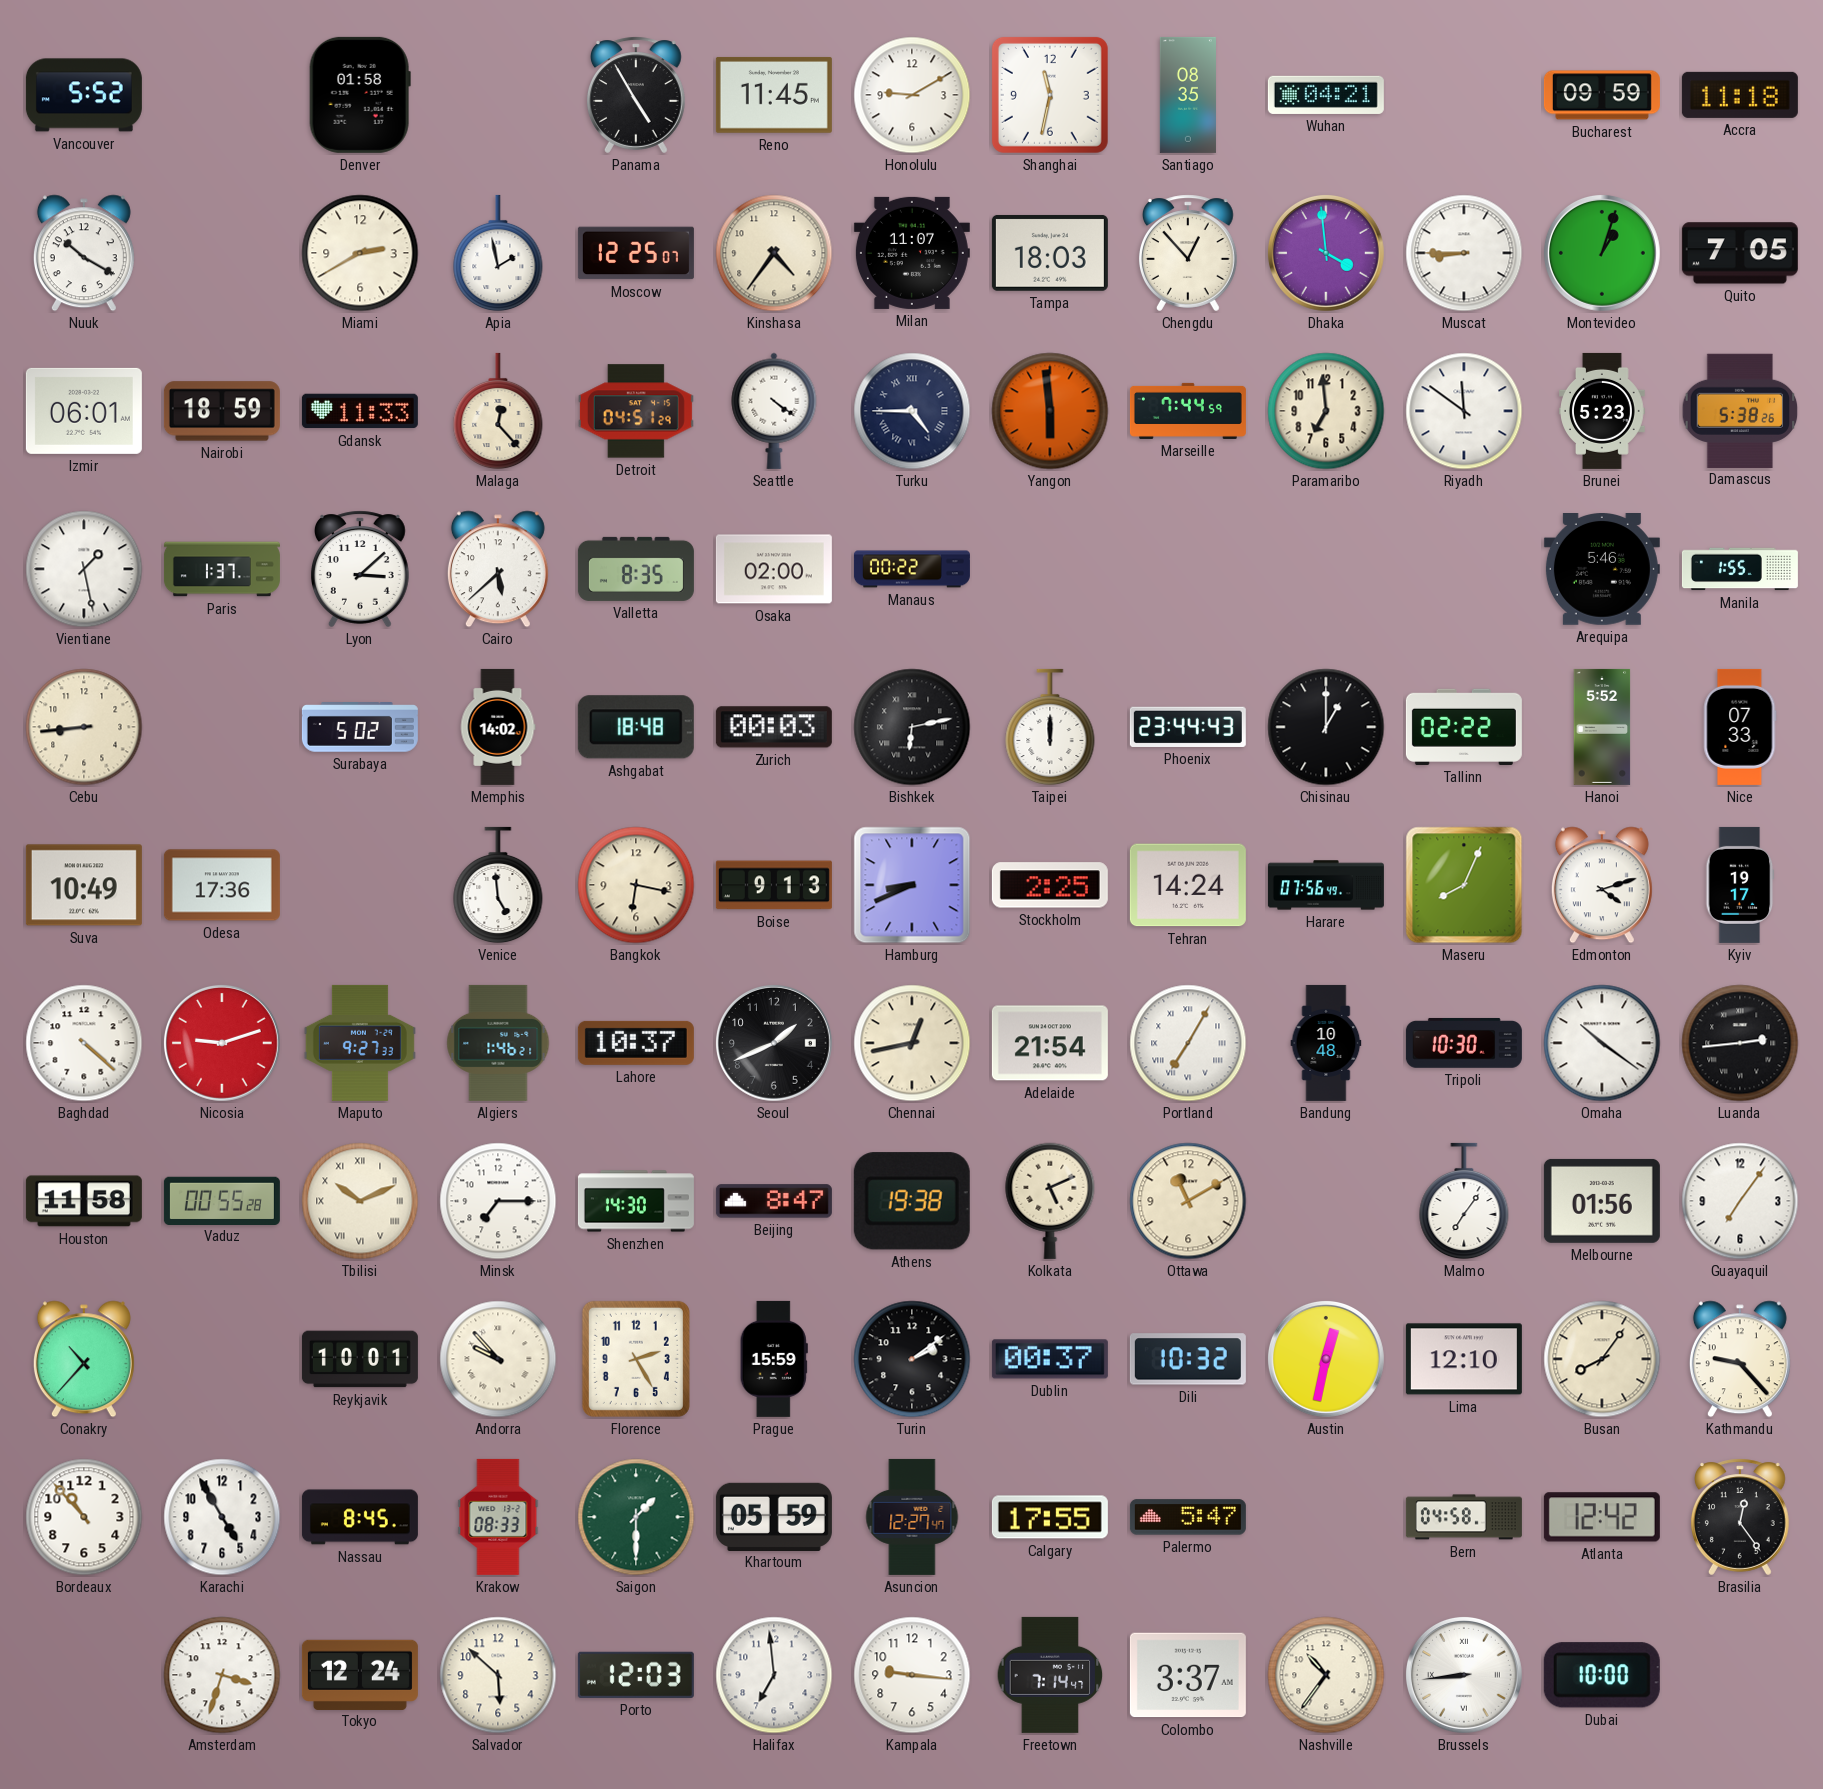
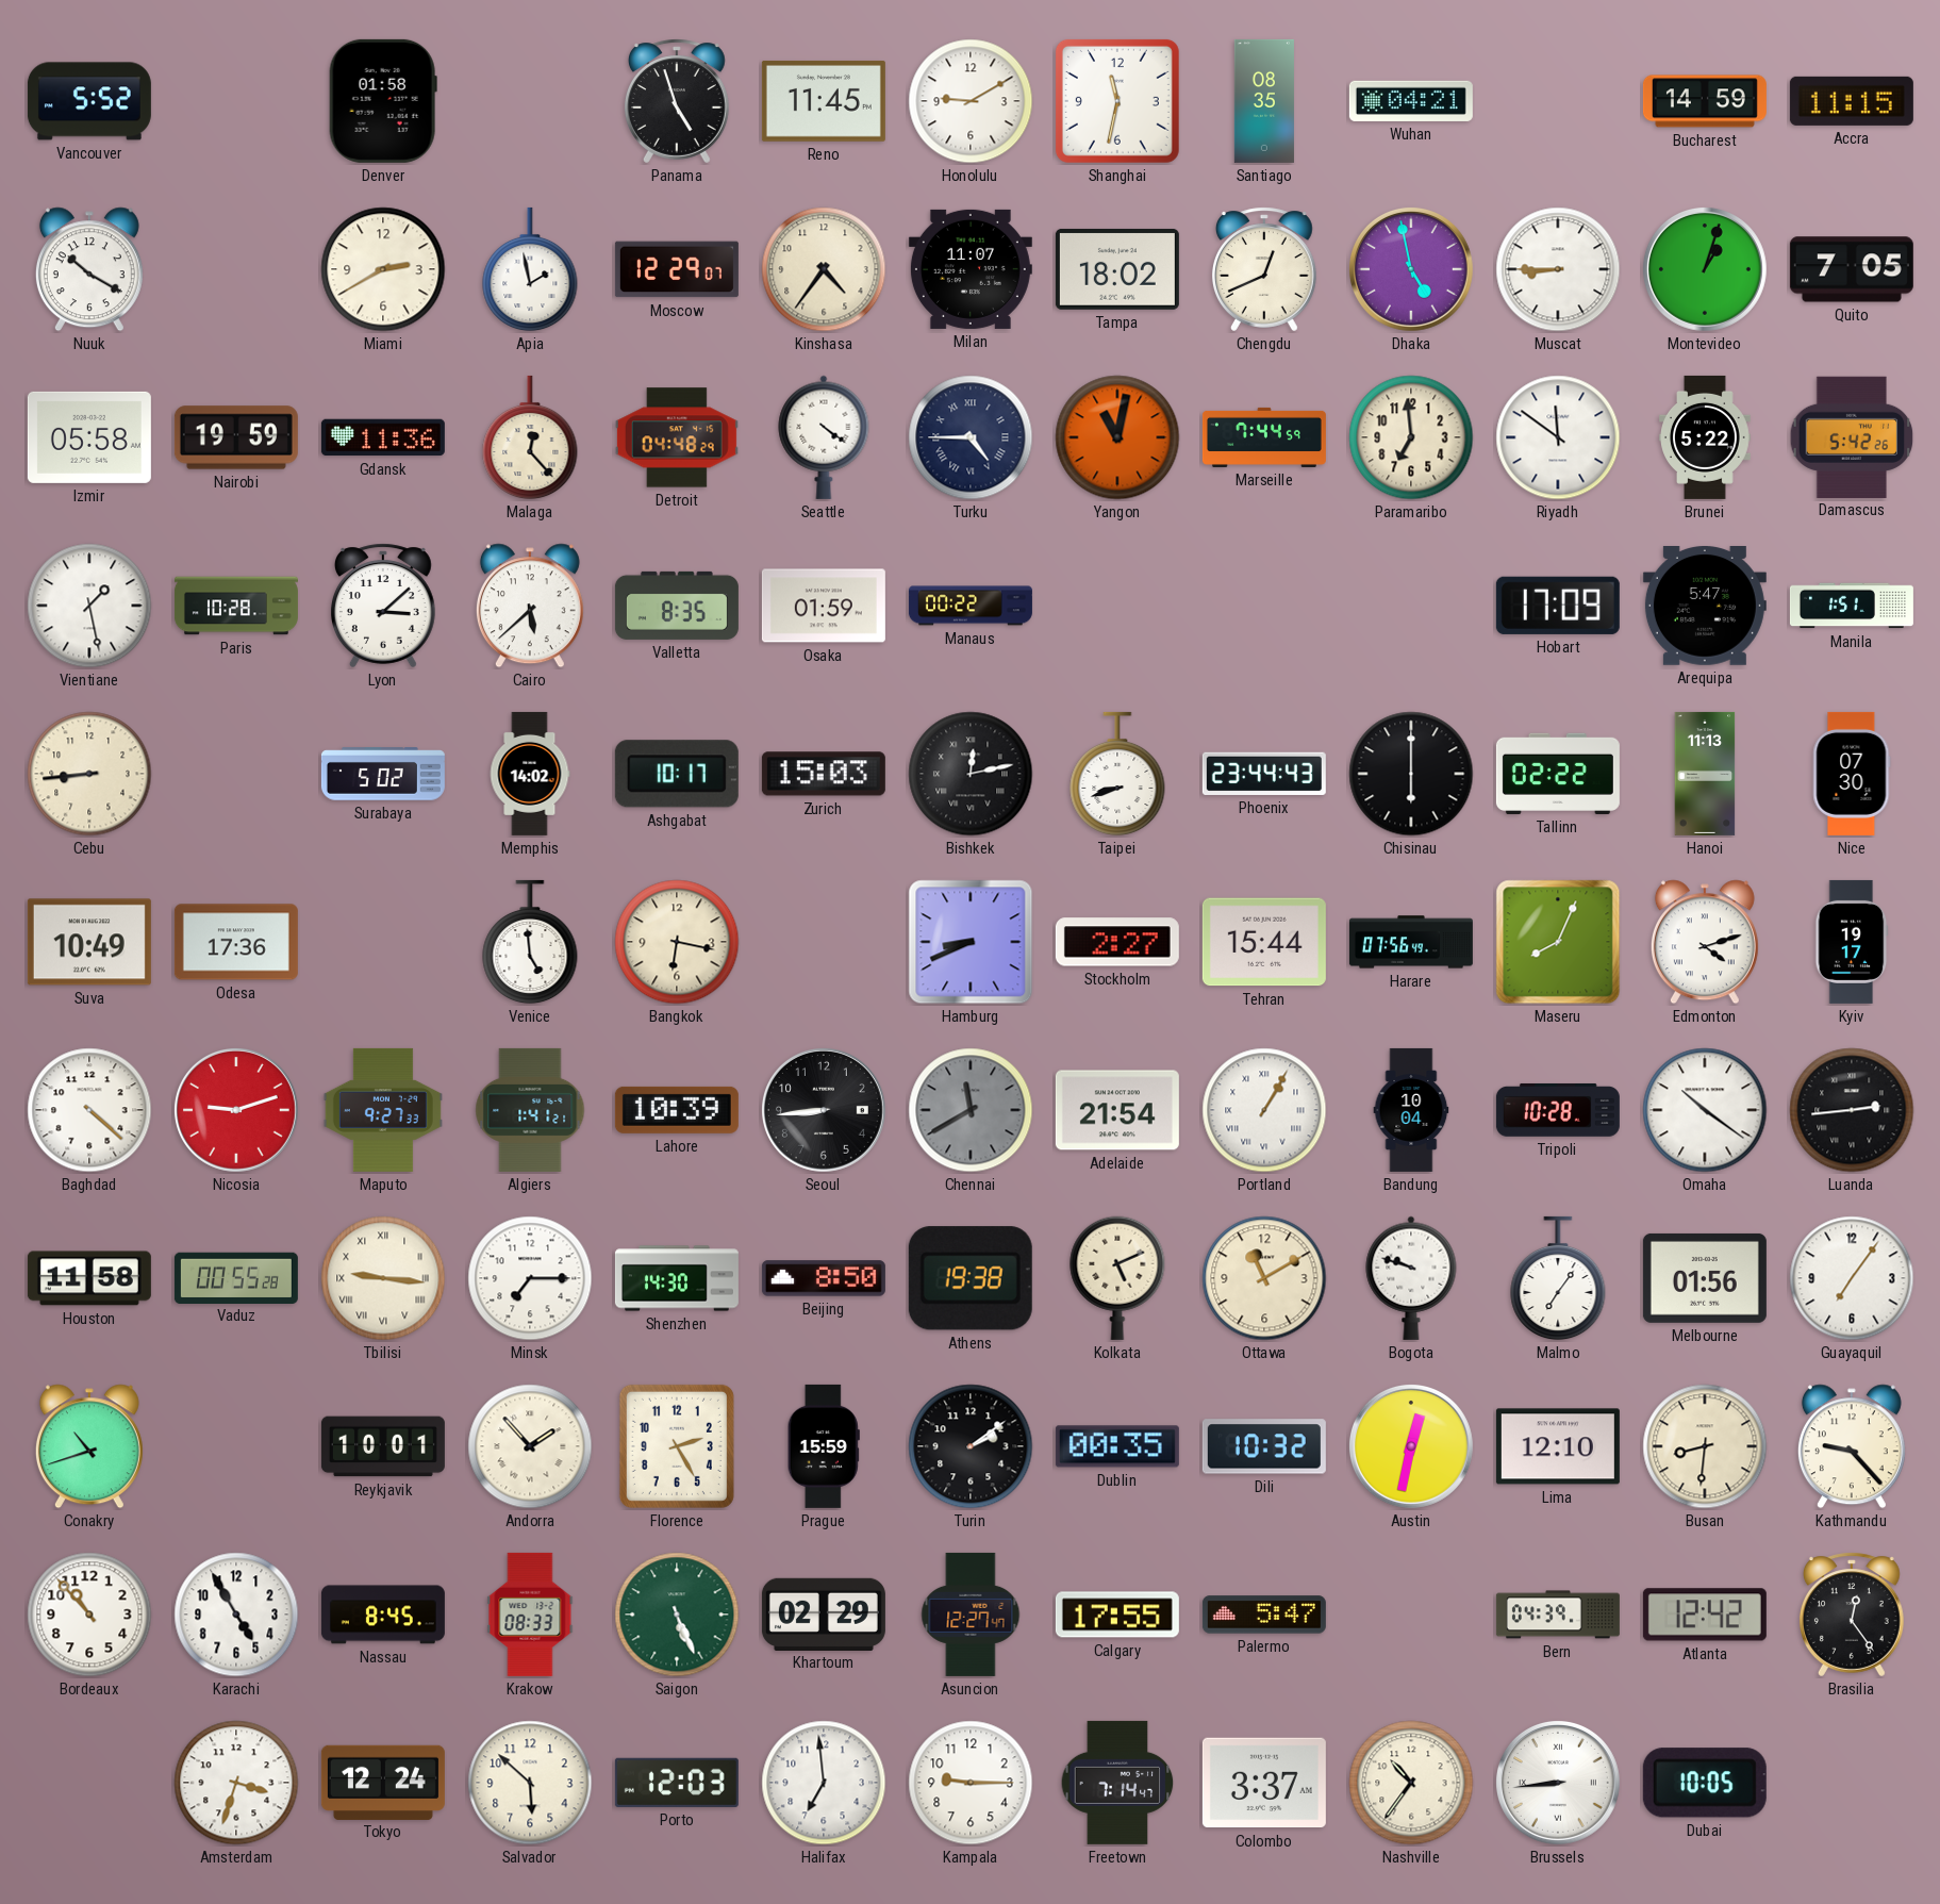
Panama: 4:55 -> 4:57 (677, 101)
Bucharest: 09:59 -> 14:59 (1705, 101)
Accra: 11:18 -> 11:15 (1852, 101)
Moscow: 12:25 -> 12:29 (677, 269)
Tampa: 18:03 -> 18:02 (1117, 269)
Chengdu: 12:53 -> 12:41 (1264, 269)
Dhaka: 3:59 -> 4:58 (1411, 269)
Izmir: 06:01 -> 05:58 (89, 437)
Nairobi: 18:59 -> 19:59 (236, 437)
Gdansk: 11:33 -> 11:36 (383, 437)
Detroit: 04:51 -> 04:48 (677, 437)
Yangon: 5:59 -> 11:02 (1117, 437)
Brunei: 5:23 -> 5:22 (1706, 437)
Damascus: 5:38 -> 5:42 (1852, 436)
Paris: 1:37 -> 10:28 (236, 606)
Osaka: 02:00 -> 01:59 (824, 606)
Hobart: none -> 17:09 (1558, 606)
Arequipa: 5:46 -> 5:47 (1705, 607)
Manila: 1:55 -> 1:51 (1852, 606)
Ashgabat: 18:48 -> 10:17 (677, 774)
Zurich: 00:03 -> 15:03 (824, 774)
Bishkek: 6:13 -> 12:13 (971, 774)
Taipei: 12:00 -> 8:42 (1117, 774)
Chisinau: 1:00 -> 6:00 (1411, 774)
Hanoi: 5:52 -> 11:13 (1705, 774)
Nice: 07:33 -> 07:30 (1852, 774)
Boise: 9:13 -> none (774, 885)
Stockholm: 2:25 -> 2:27 (1117, 942)
Tehran: 14:24 -> 15:44 (1264, 942)
Algiers: 1:46 -> 1:41 (530, 1110)
Lahore: 10:37 -> 10:39 (677, 1110)
Seoul: 1:41 -> 8:44 (824, 1110)
Chennai: 12:43 -> 11:40 (971, 1110)
Chennai dial: cream -> grey (971, 1110)
Portland: 7:05 -> 1:05 (1264, 1110)
Bandung: 10:48 -> 10:04 (1411, 1110)
Tripoli: 10:30 -> 10:28 (1558, 1110)
Tbilisi: 10:11 -> 9:16 (383, 1278)
Beijing: 8:47 -> 8:50 (824, 1278)
Bogota: none -> 9:48 (1411, 1278)
Conakry: 10:37 -> 10:42 (89, 1446)
Andorra: 9:53 -> 1:53 (530, 1446)
Dublin: 00:37 -> 00:35 (1117, 1446)
Busan: 8:06 -> 8:31 (1705, 1446)
Saigon: 1:30 -> 5:26 (677, 1615)
Khartoum: 05:59 -> 02:29 (824, 1613)
Bern: 04:58 -> 04:39 (1558, 1615)
Kampala: 9:16 -> 9:15 (971, 1783)
Dubai: 10:00 -> 10:05 (1705, 1783)
